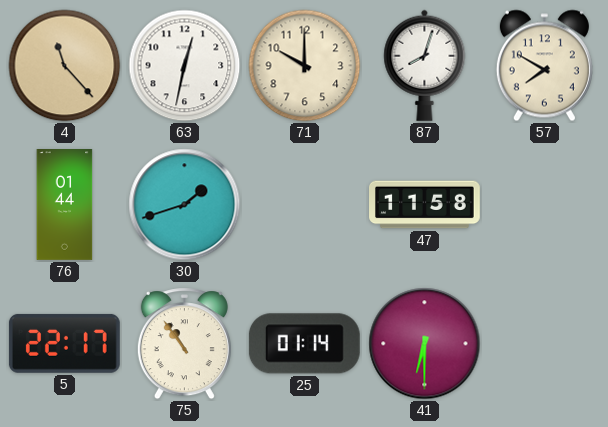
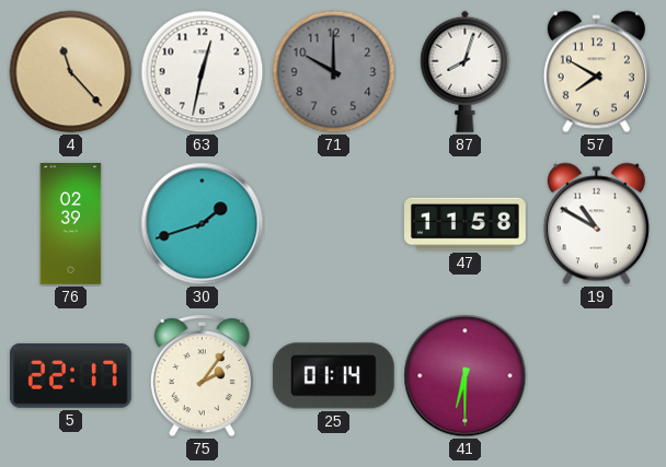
71 dial: cream -> grey (334, 72)
76: 01:44 -> 02:39 (71, 224)
19: none -> 10:50 (596, 224)
75: 10:54 -> 2:06 (202, 376)
